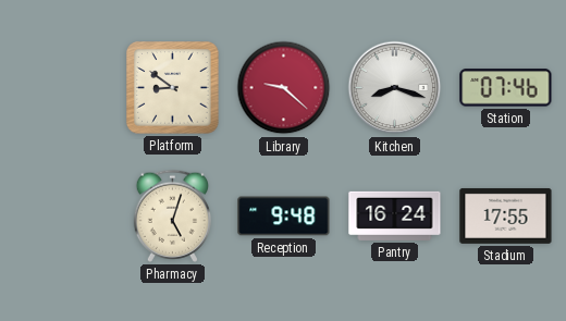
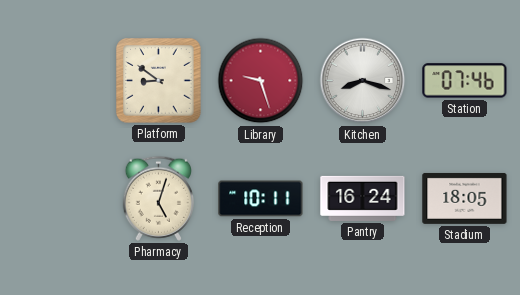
Library: 9:22 -> 9:27 (261, 81)
Reception: 9:48 -> 10:11 (261, 199)
Stadium: 17:55 -> 18:05 (465, 198)
